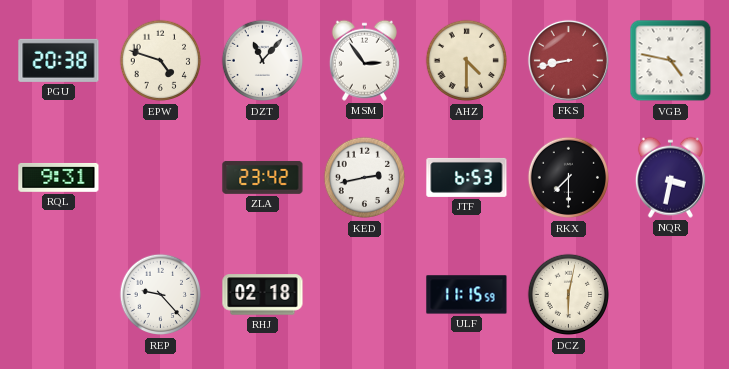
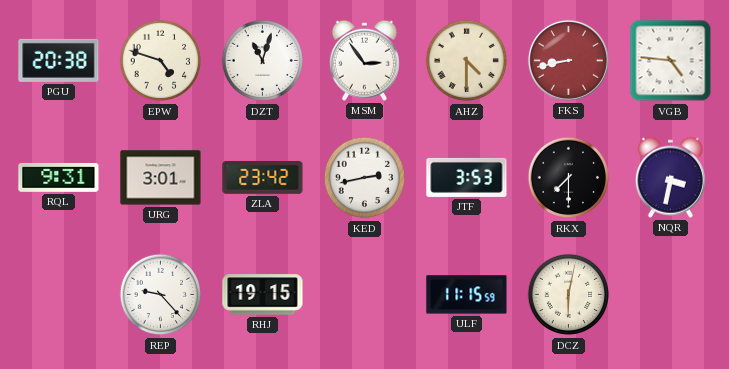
DZT: 11:07 -> 11:03 (263, 61)
VGB: 4:47 -> 4:46 (671, 61)
URG: none -> 3:01 (161, 178)
JTF: 6:53 -> 3:53 (467, 177)
RHJ: 02:18 -> 19:15 (263, 295)
